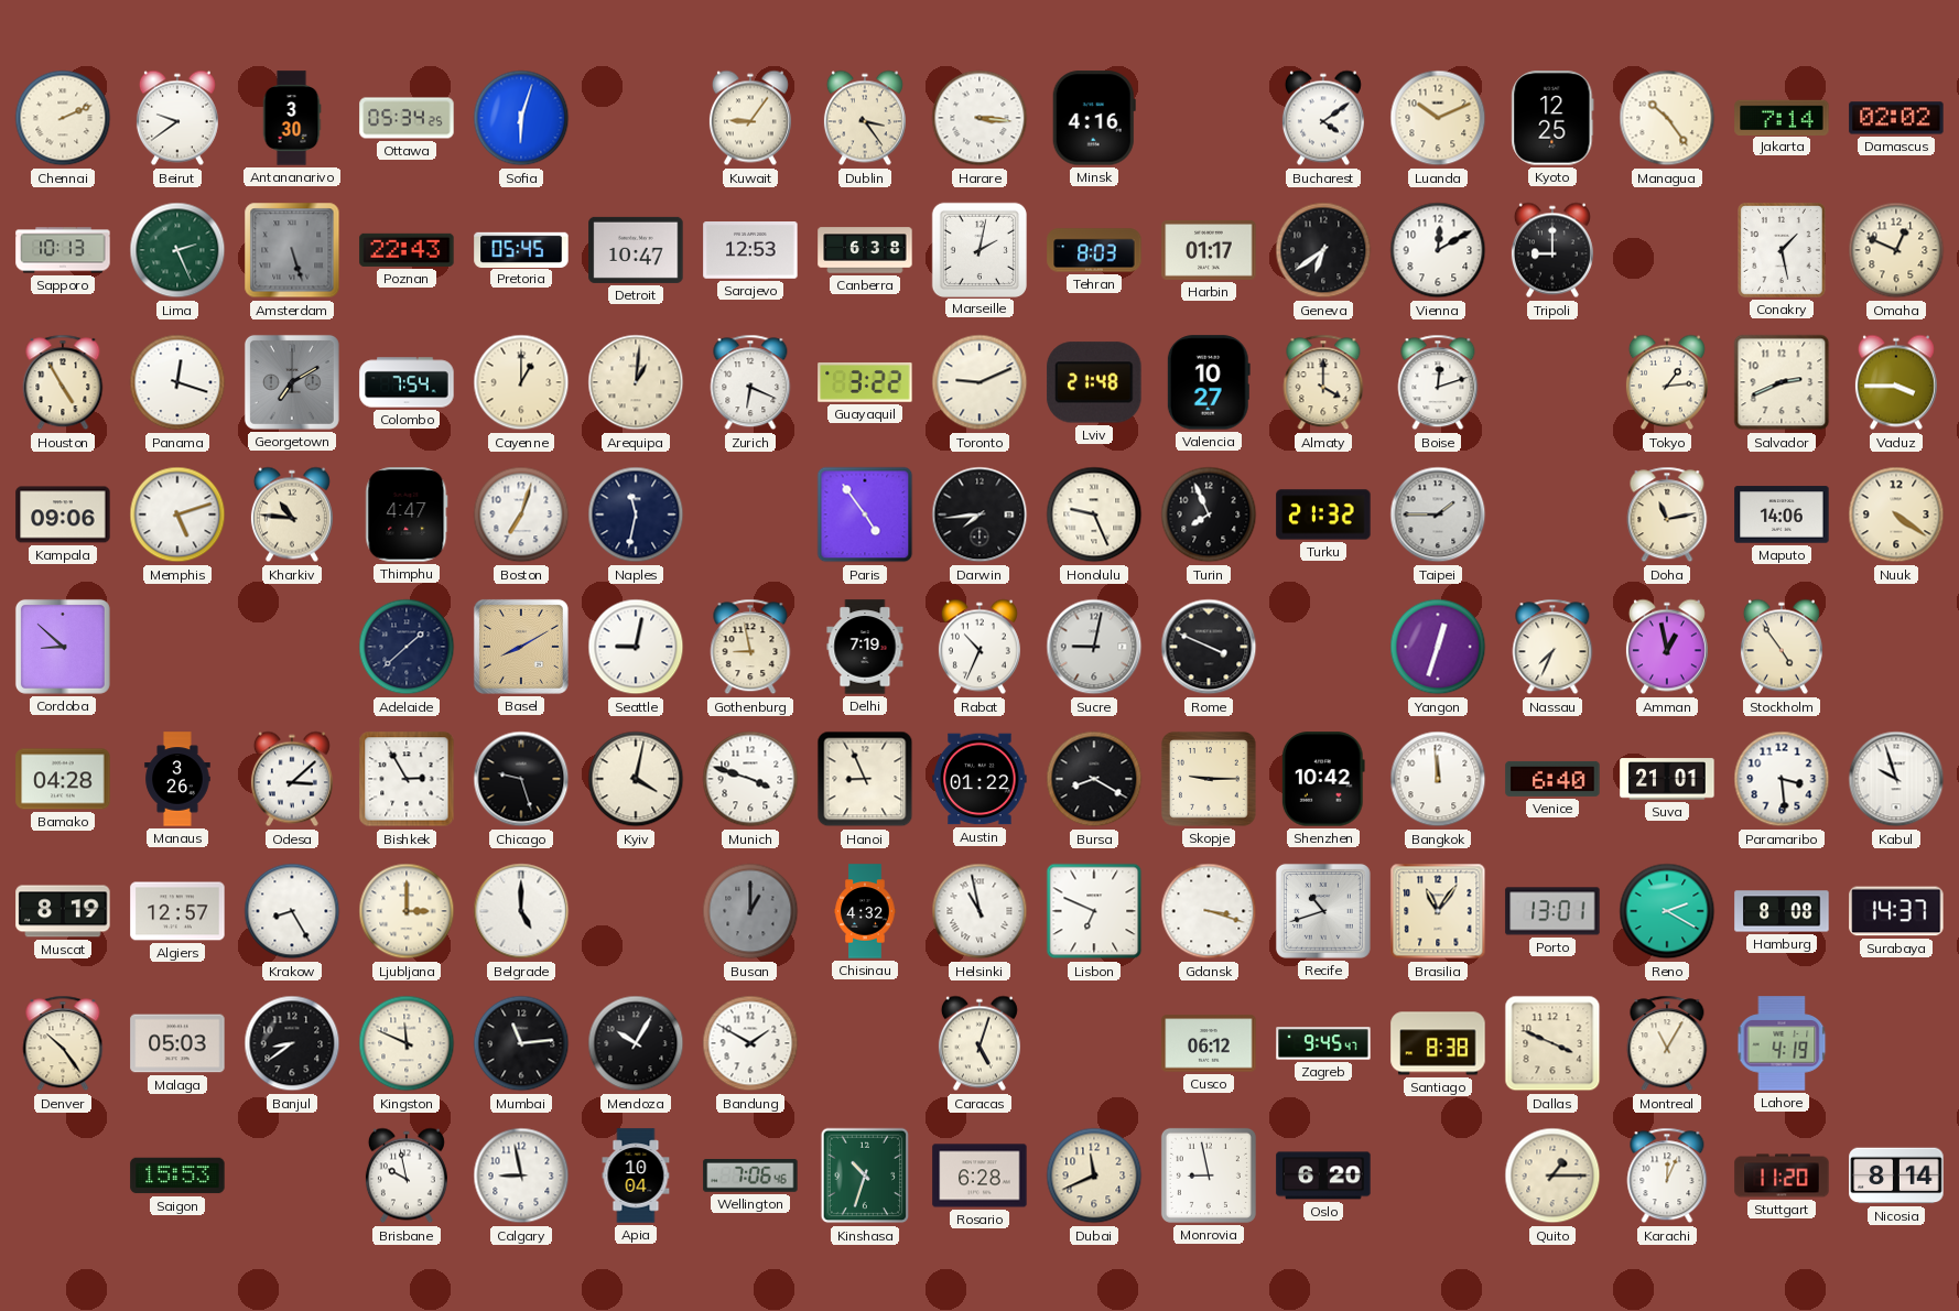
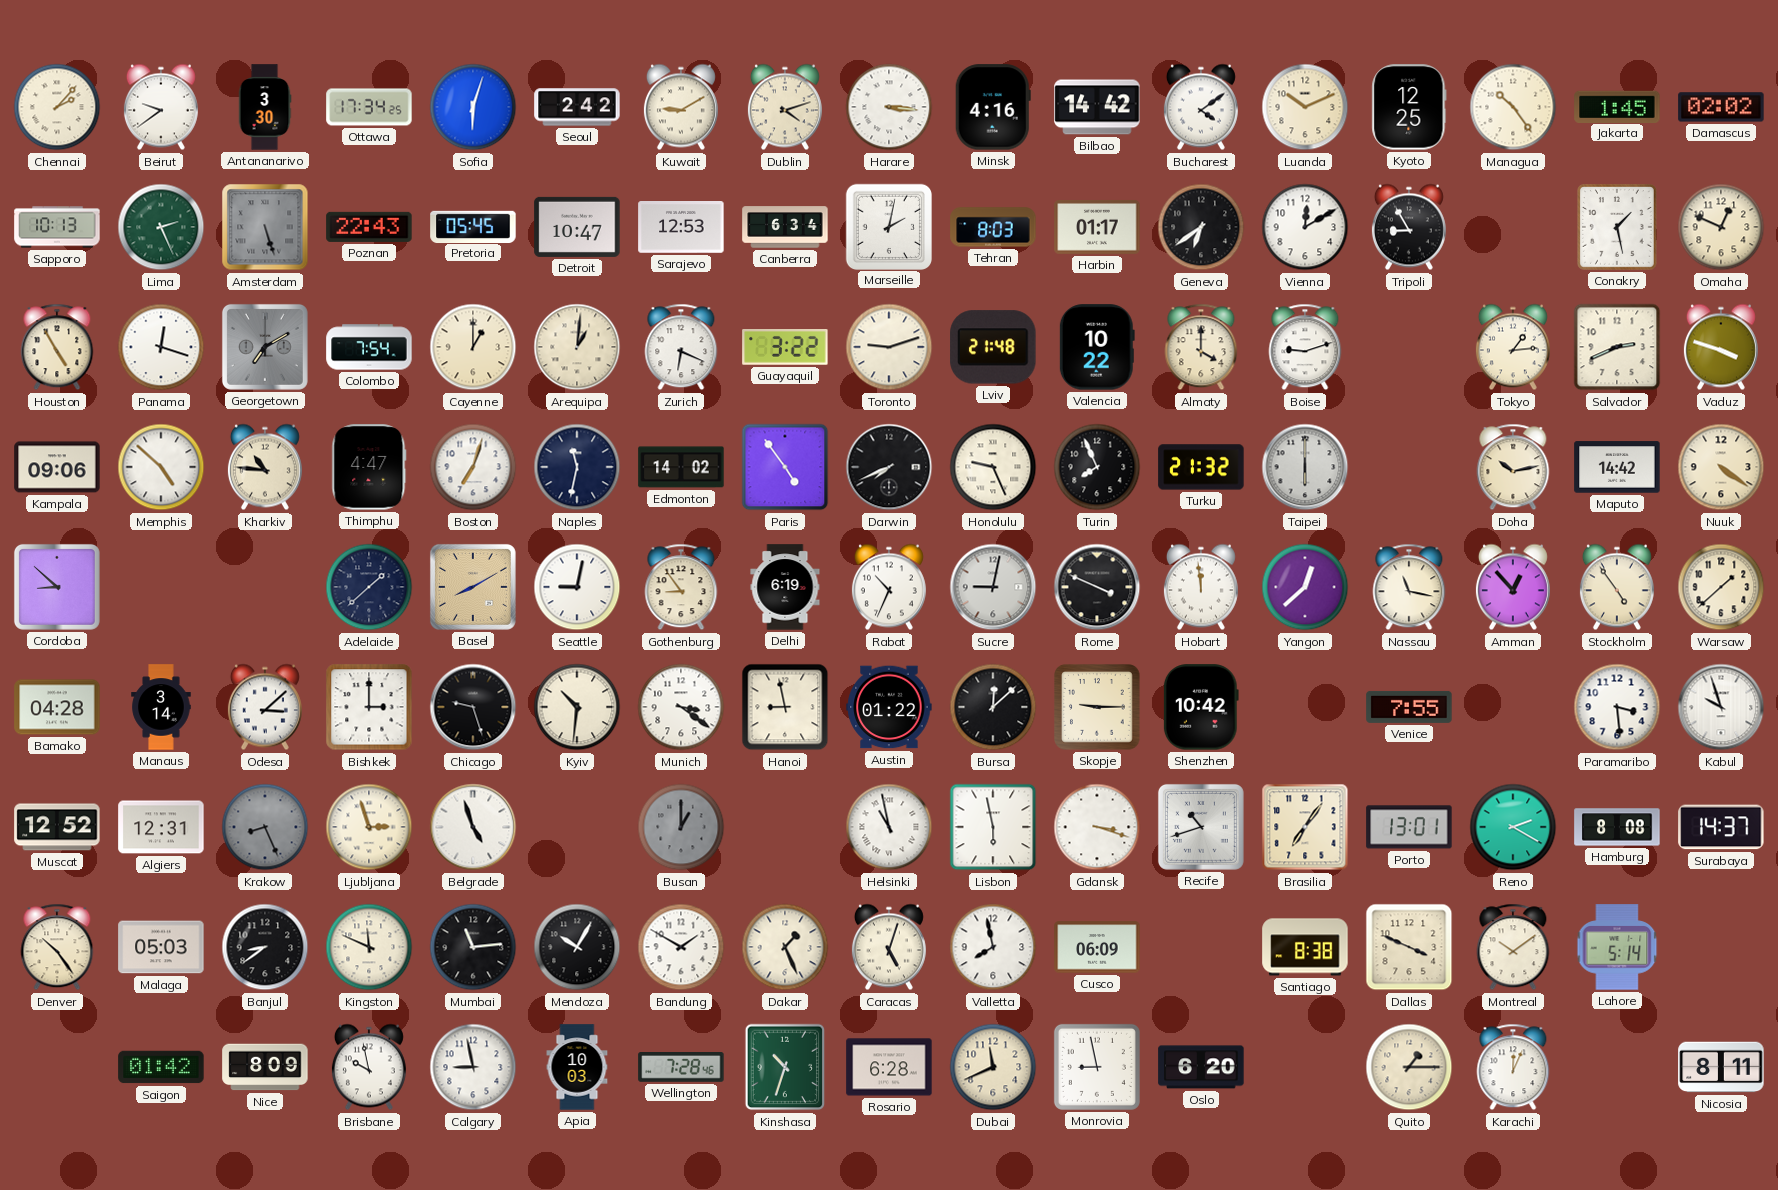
Chennai: 2:11 -> 2:07 (57, 107)
Ottawa: 05:34 -> 17:34 (369, 107)
Seoul: none -> 2:42 (577, 107)
Kuwait: 9:06 -> 9:10 (681, 107)
Dublin: 3:24 -> 4:12 (785, 107)
Bilbao: none -> 14:42 (1097, 107)
Jakarta: 7:14 -> 1:45 (1617, 106)
Canberra: 6:38 -> 6:34 (785, 227)
Tripoli: 9:00 -> 8:55 (1409, 227)
Toronto: 9:11 -> 9:12 (889, 347)
Valencia: 10:27 -> 10:22 (1097, 347)
Boise: 12:12 -> 9:12 (1305, 347)
Vaduz: 3:45 -> 3:48 (1721, 347)
Memphis: 5:12 -> 4:52 (161, 467)
Edmonton: none -> 14:02 (681, 467)
Darwin: 7:44 -> 7:41 (889, 467)
Taipei: 1:45 -> 6:00 (1305, 467)
Doha: 11:13 -> 10:13 (1513, 467)
Maputo: 14:06 -> 14:42 (1617, 467)
Gothenburg: 8:58 -> 8:54 (681, 587)
Delhi: 7:19 -> 6:19 (785, 587)
Hobart: none -> 11:59 (1201, 587)
Yangon: 12:33 -> 12:38 (1305, 587)
Nassau: 7:34 -> 11:17 (1409, 587)
Amman: 12:58 -> 12:53 (1513, 587)
Warsaw: none -> 1:38 (1721, 587)
Manaus: 3:26 -> 3:14 (161, 707)
Bishkek: 2:55 -> 3:00 (369, 707)
Kyiv: 4:02 -> 10:31 (577, 707)
Munich: 3:48 -> 3:21 (681, 707)
Hanoi: 8:56 -> 8:58 (785, 707)
Bursa: 8:20 -> 12:08 (993, 707)
Bangkok: 11:59 -> none (1438, 779)
Venice: 6:40 -> 7:55 (1409, 707)
Suva: 21:01 -> none (1667, 779)
Muscat: 8:19 -> 12:52 (57, 827)
Algiers: 12:57 -> 12:31 (161, 827)
Krakow: 8:25 -> 8:26 (265, 827)
Krakow dial: white -> grey (265, 827)
Ljubljana: 3:00 -> 2:57 (369, 827)
Belgrade: 5:00 -> 4:57 (473, 827)
Chisinau: 4:32 -> none (865, 911)
Lisbon: 6:49 -> 5:58 (993, 827)
Brasilia: 11:06 -> 7:06 (1305, 827)
Dakar: none -> 1:26 (785, 947)
Valletta: none -> 7:58 (993, 947)
Cusco: 06:12 -> 06:09 (1097, 947)
Zagreb: 9:45 -> none (1323, 1043)
Montreal: 11:05 -> 10:09 (1513, 947)
Lahore: 4:19 -> 5:14 (1617, 947)
Saigon: 15:53 -> 01:42 (161, 1067)
Nice: none -> 8:09 (265, 1067)
Apia: 10:04 -> 10:03 (577, 1067)
Wellington: 7:06 -> 7:28 (681, 1068)
Stuttgart: 11:20 -> none (1782, 1175)
Nicosia: 8:14 -> 8:11 (1721, 1067)
